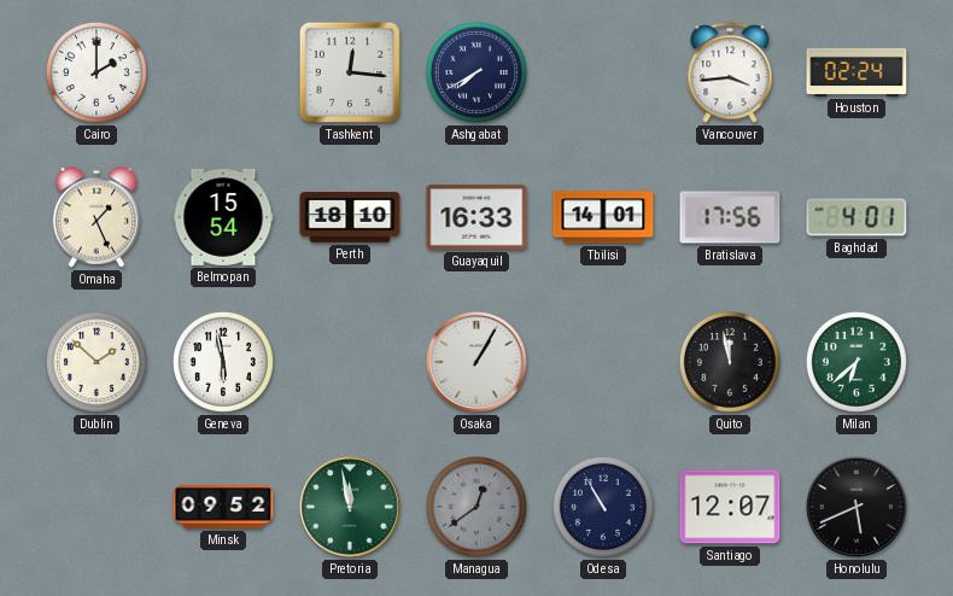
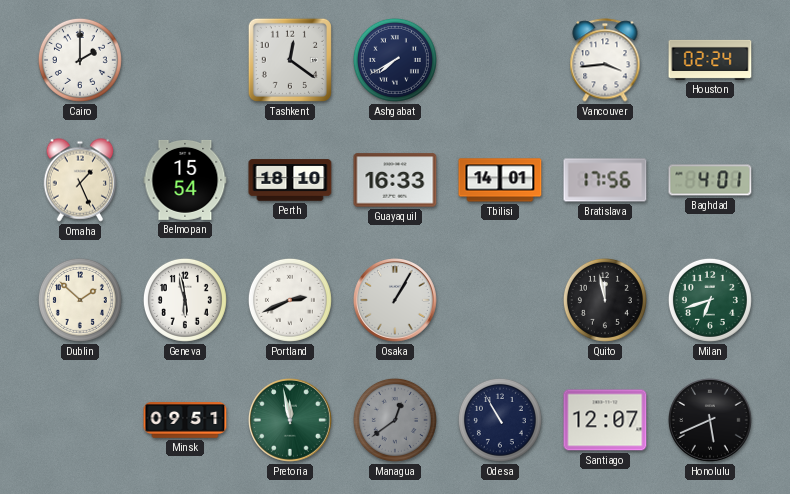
Tashkent: 12:16 -> 12:21 (290, 60)
Portland: none -> 2:41 (290, 300)
Milan: 6:38 -> 6:42 (710, 300)
Minsk: 09:52 -> 09:51 (185, 420)
